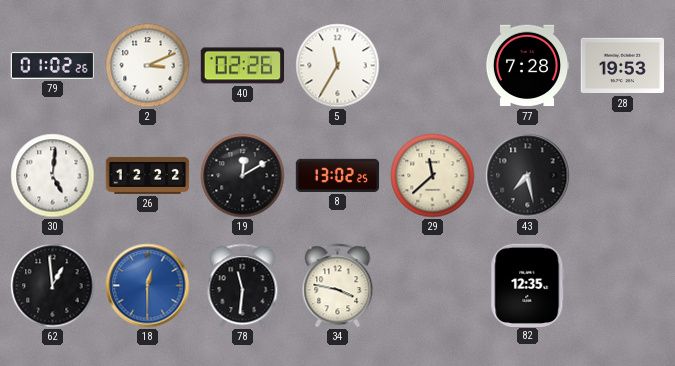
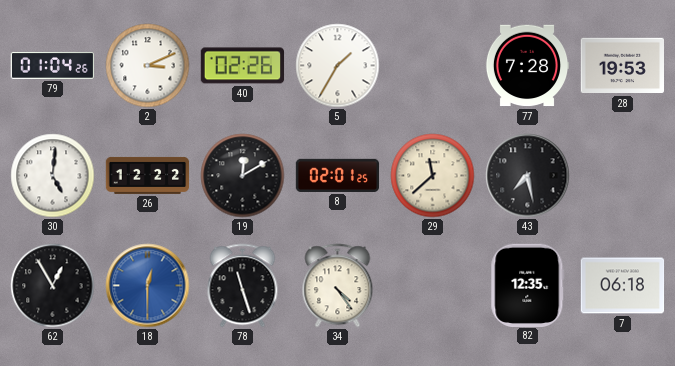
79: 01:02 -> 01:04 (52, 66)
5: 11:35 -> 1:35 (338, 66)
8: 13:02 -> 02:01 (338, 175)
62: 12:59 -> 12:55 (53, 286)
78: 11:31 -> 11:27 (243, 286)
34: 3:47 -> 4:24 (338, 286)
7: none -> 06:18 (623, 286)
